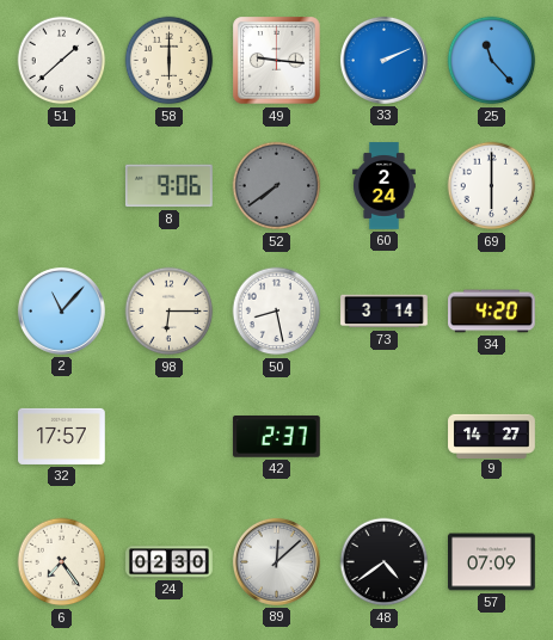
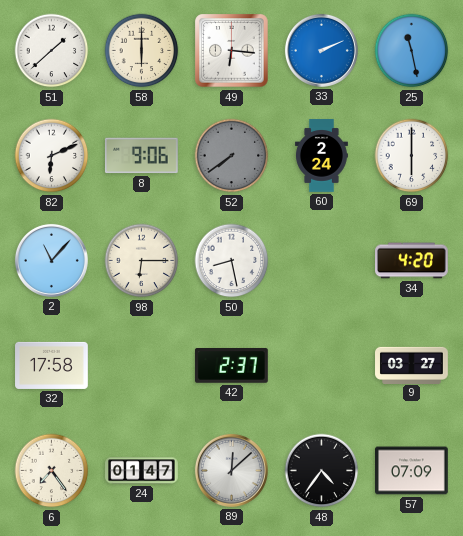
49: 9:16 -> 6:16 (232, 51)
25: 11:23 -> 11:28 (412, 51)
82: none -> 6:11 (52, 156)
73: 3:14 -> none (385, 312)
32: 17:57 -> 17:58 (52, 365)
9: 14:27 -> 03:27 (412, 365)
24: 02:30 -> 01:47 (142, 471)
48: 4:39 -> 4:36 (322, 471)
